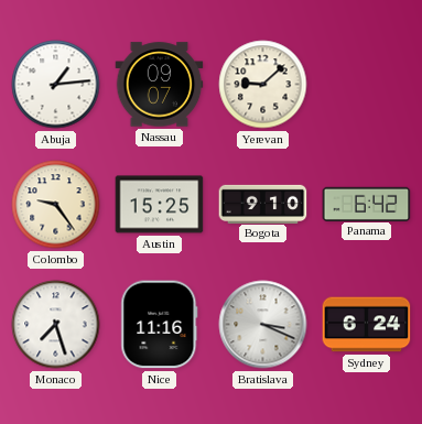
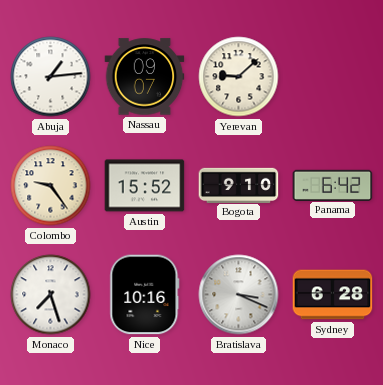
Austin: 15:25 -> 15:52 (145, 186)
Nice: 11:16 -> 10:16 (145, 295)
Sydney: 6:24 -> 6:28 (333, 295)
